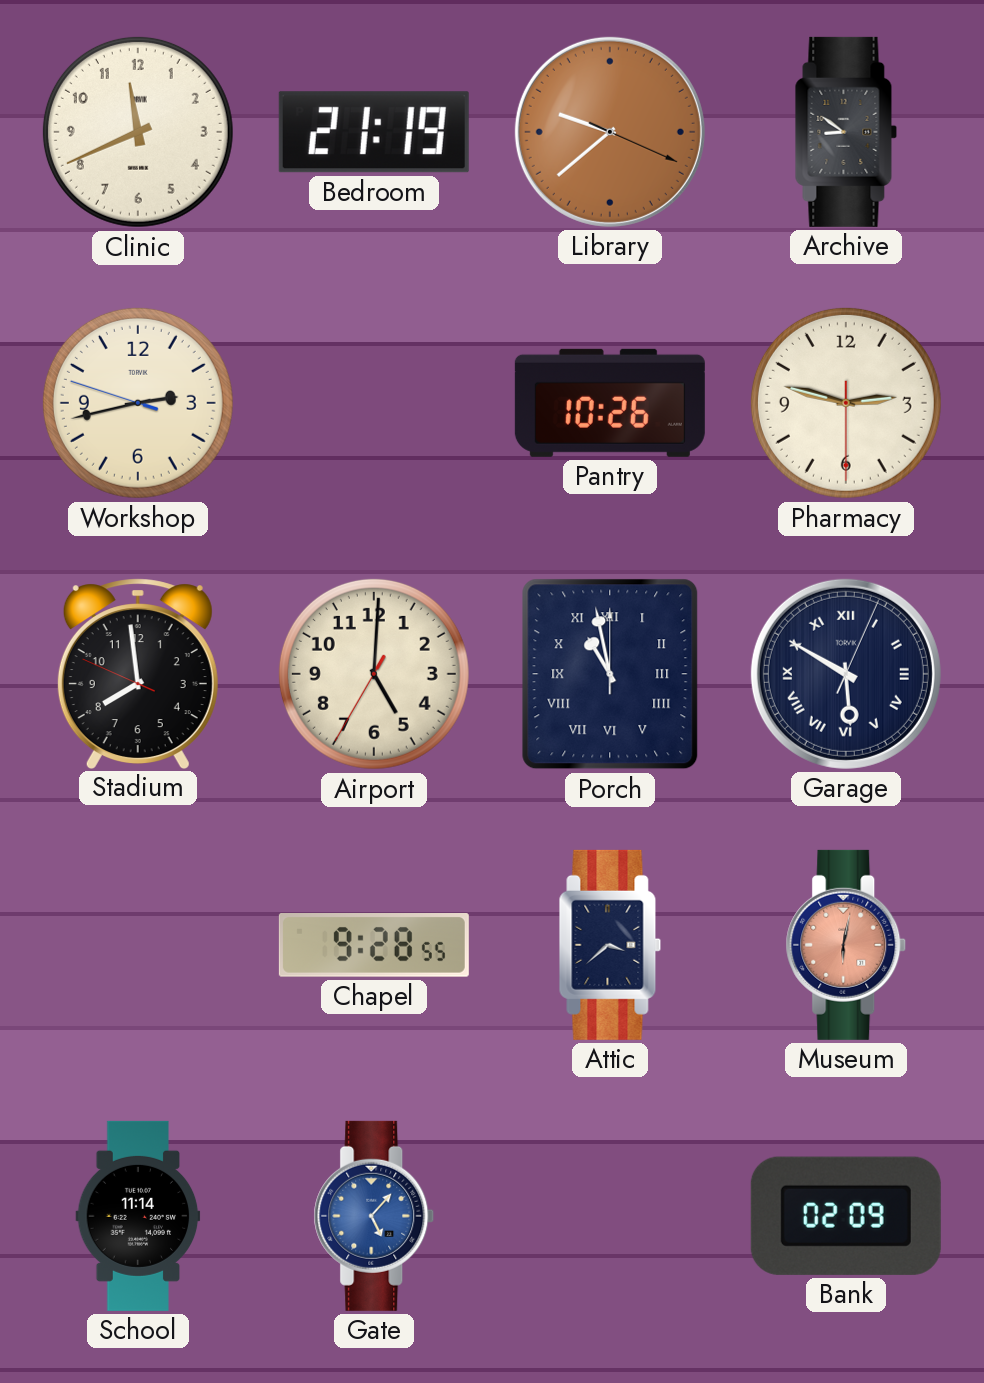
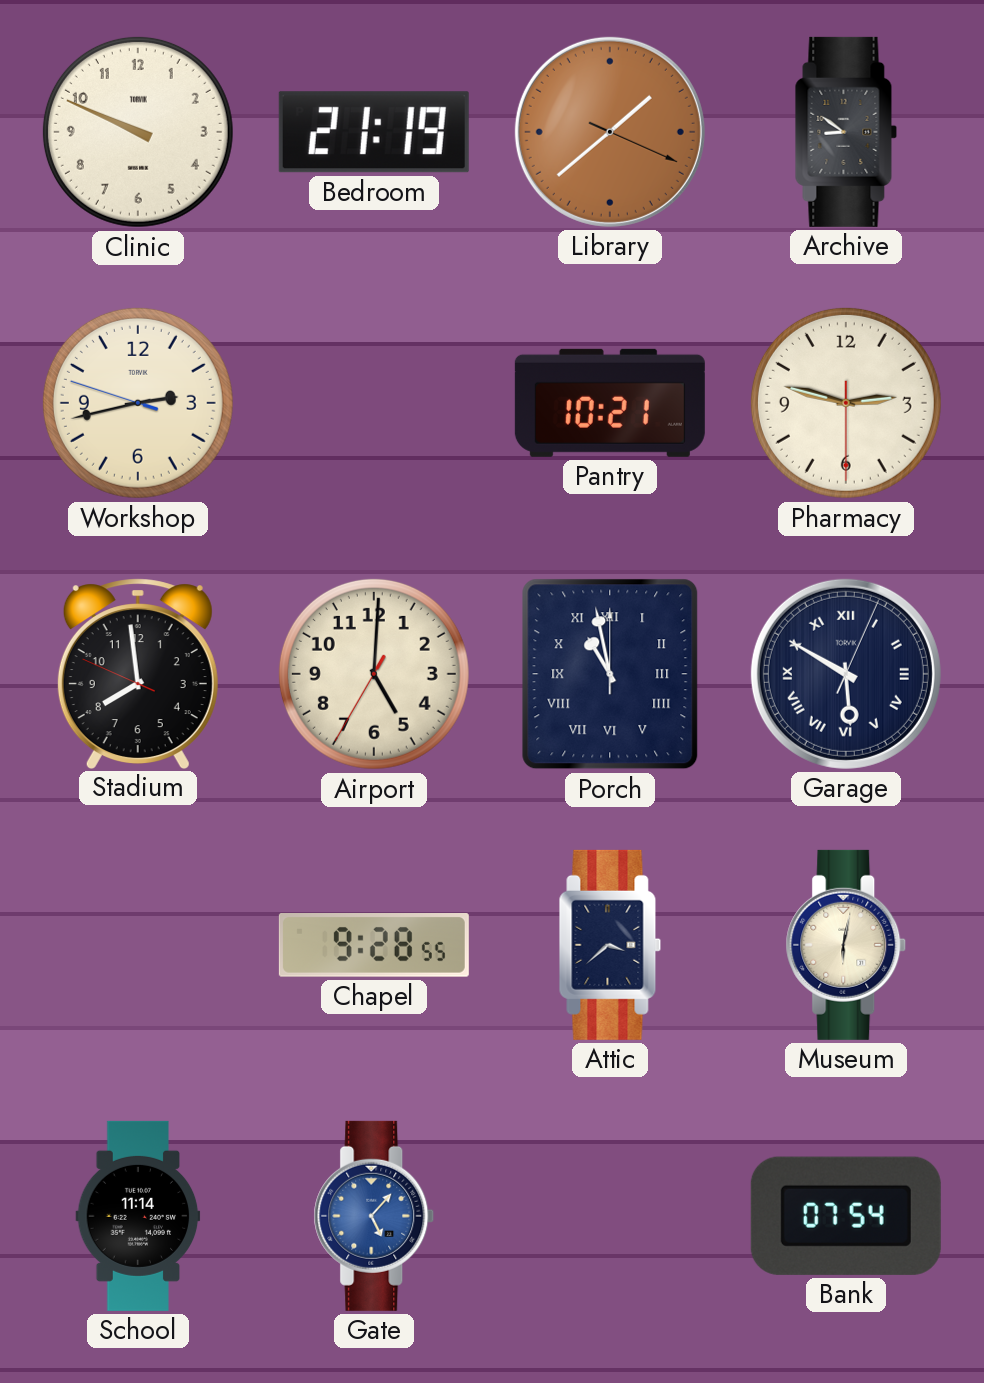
Clinic: 11:41 -> 9:49 (138, 132)
Library: 9:38 -> 1:38 (610, 132)
Pantry: 10:26 -> 10:21 (610, 403)
Museum dial: salmon -> cream (846, 945)
Bank: 02:09 -> 07:54 (846, 1216)
